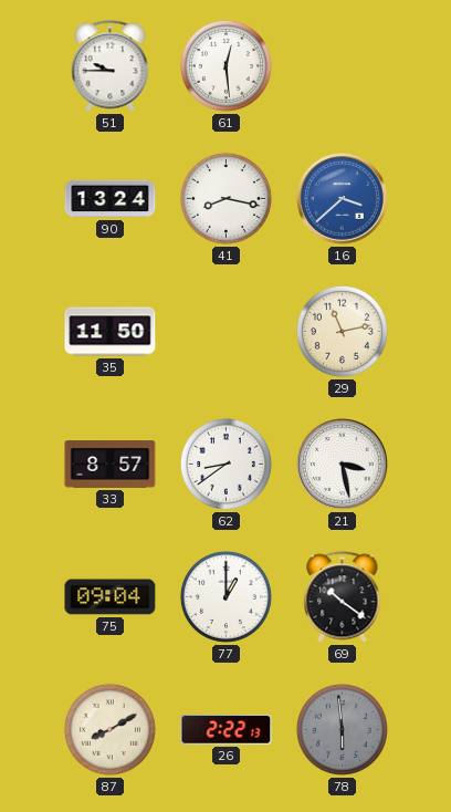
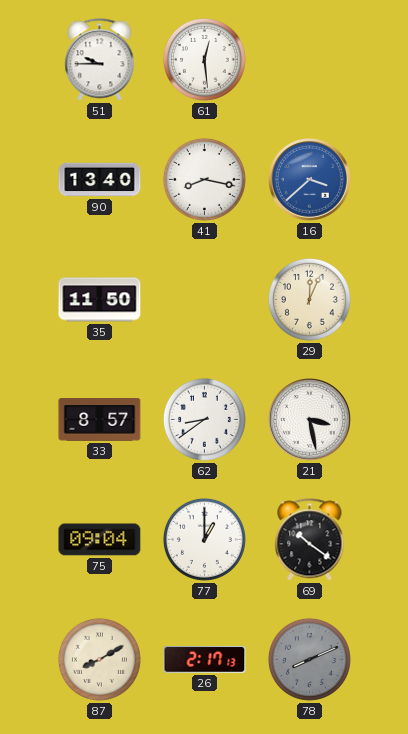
90: 13:24 -> 13:40 (100, 180)
29: 11:13 -> 12:04 (309, 299)
26: 2:22 -> 2:17 (205, 660)
78: 5:59 -> 8:11 (309, 659)
